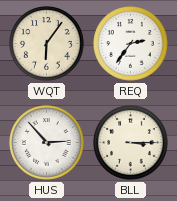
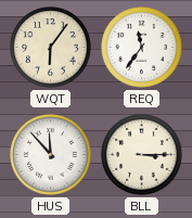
REQ: 2:36 -> 11:36 (142, 48)
HUS: 2:53 -> 11:53 (51, 155)
